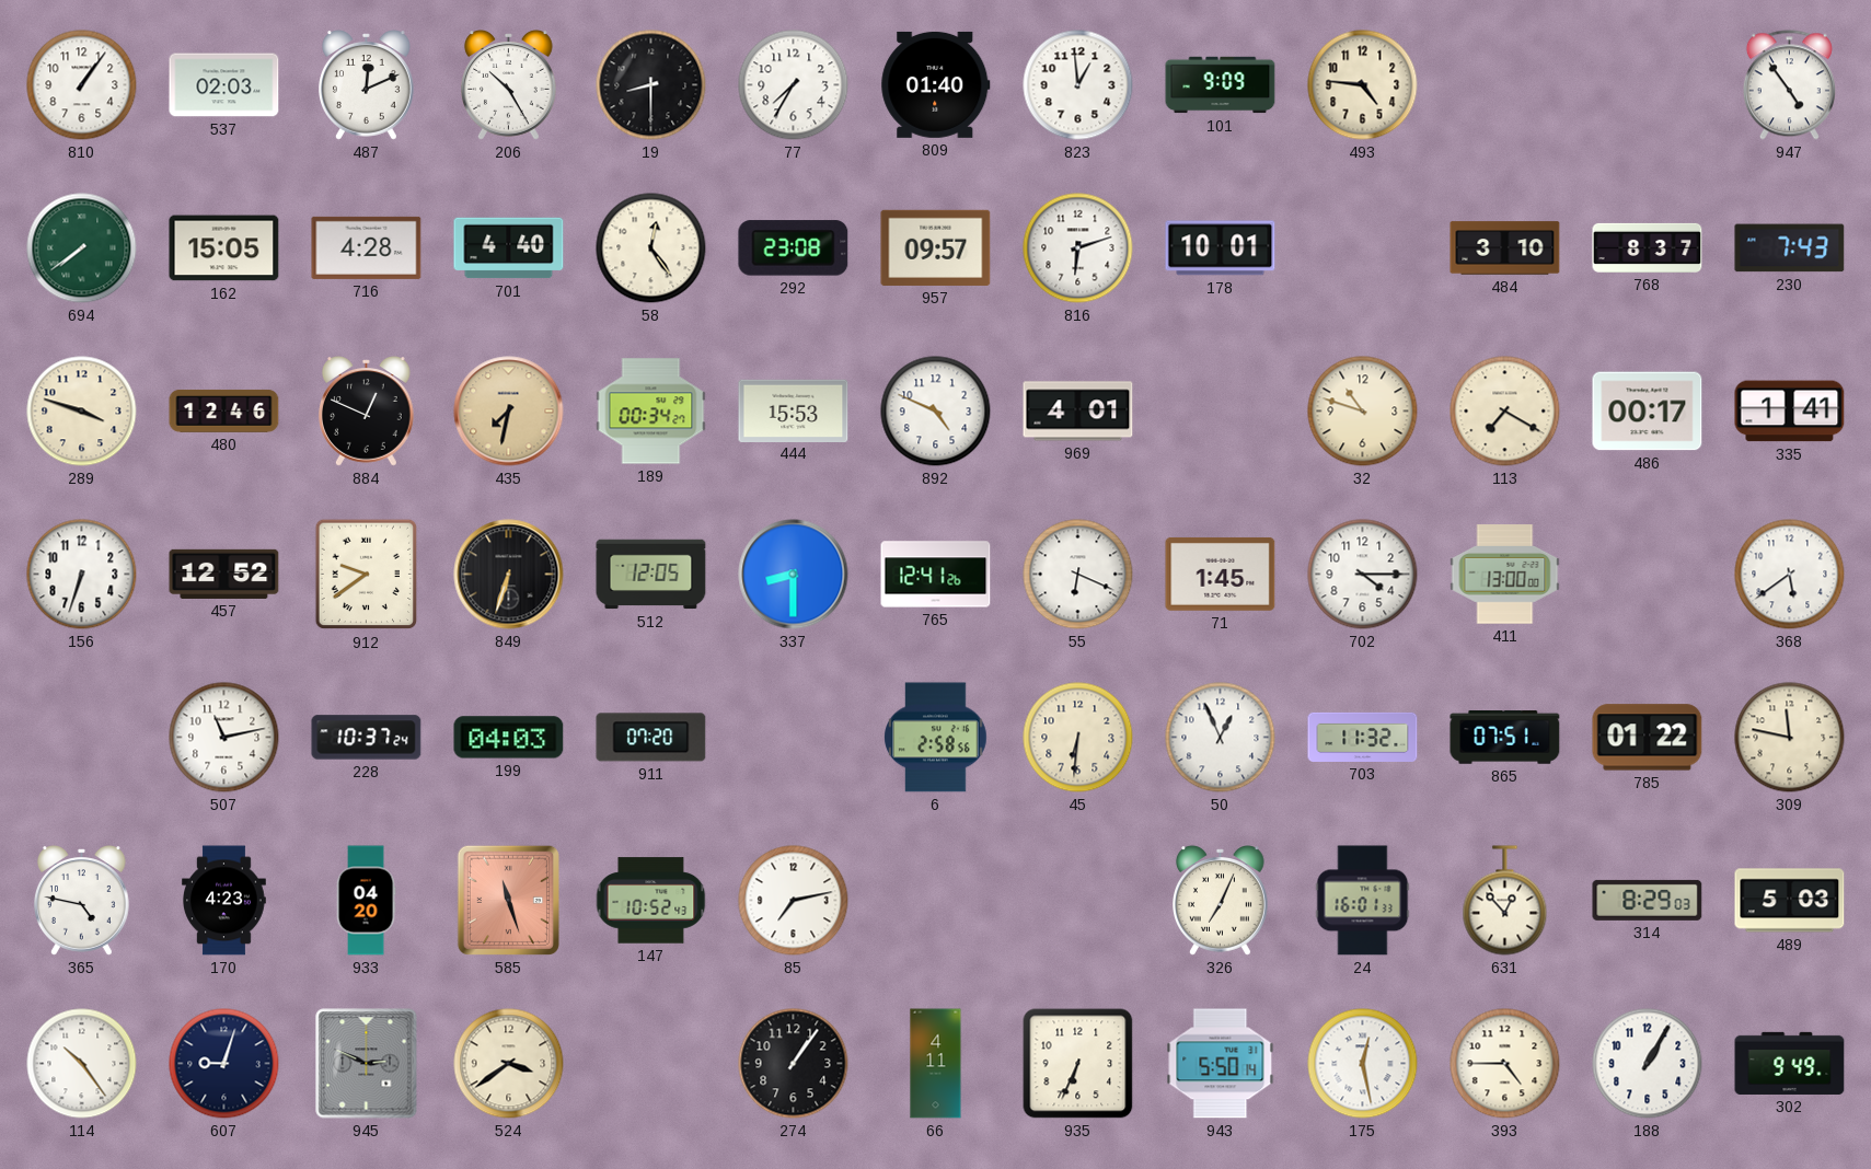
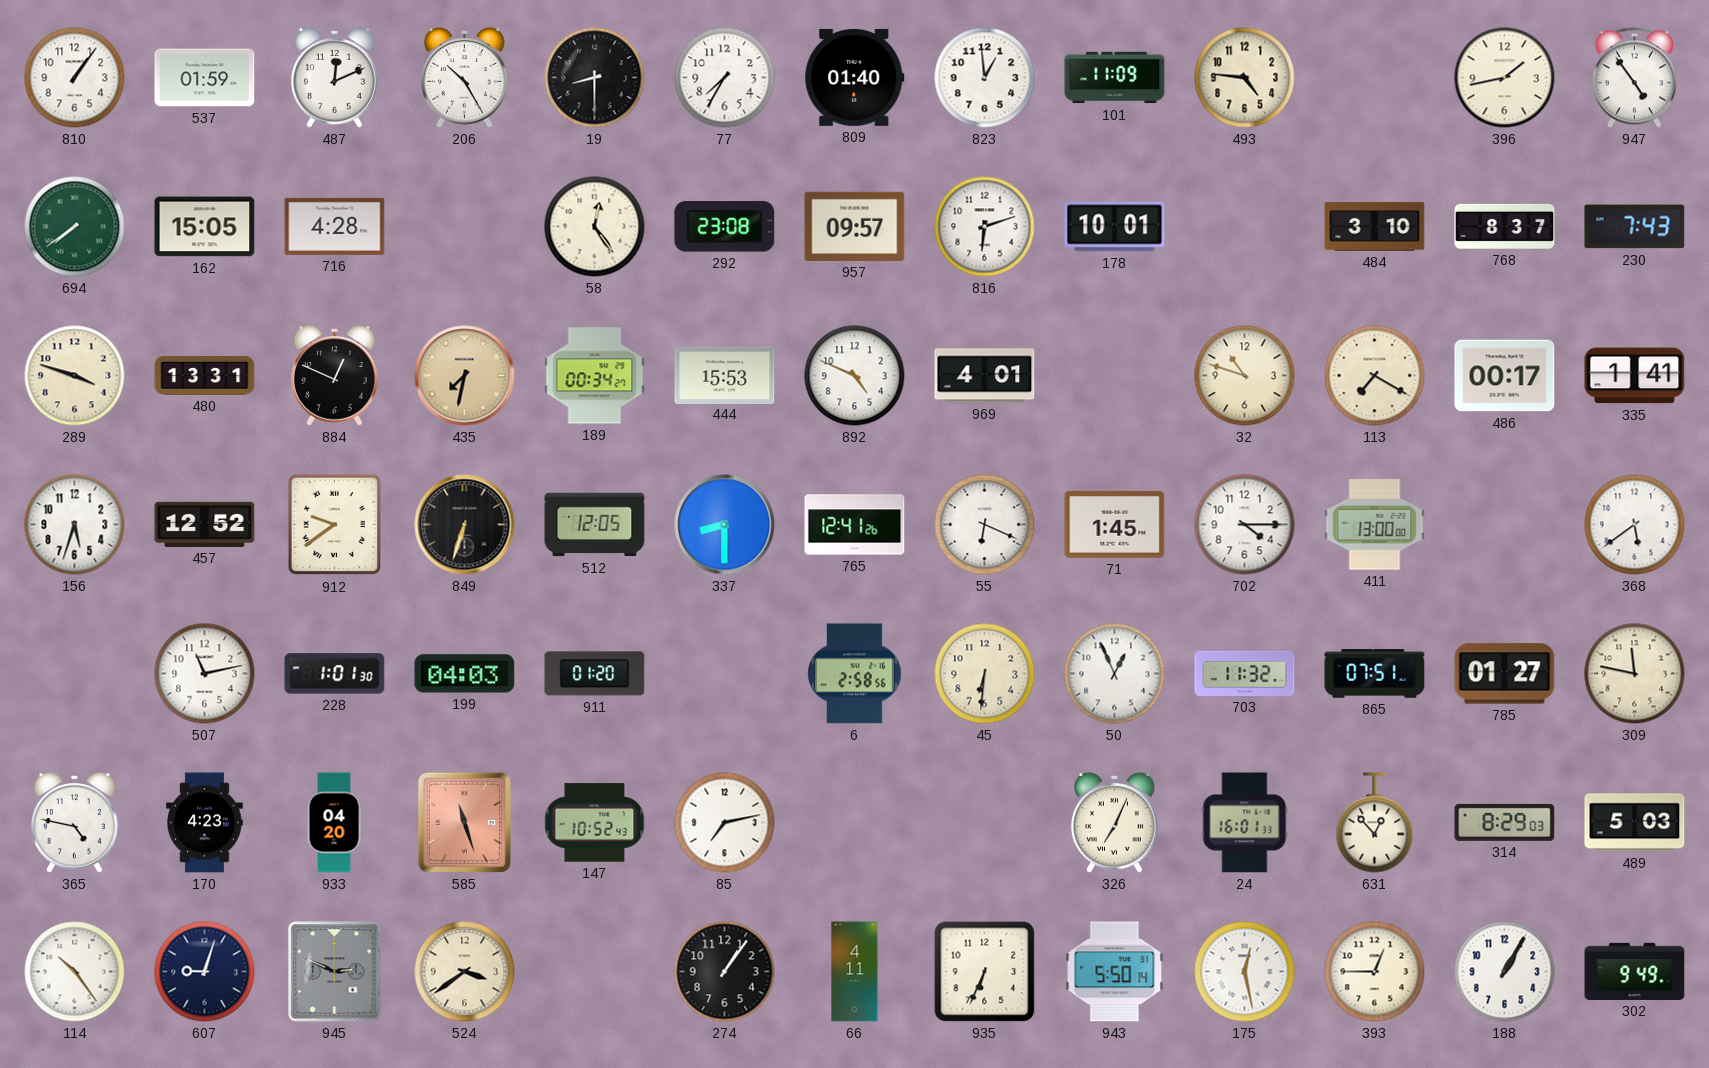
537: 02:03 -> 01:59 (205, 78)
101: 9:09 -> 11:09 (1115, 78)
396: none -> 1:43 (1505, 78)
701: 4:40 -> none (509, 248)
480: 12:46 -> 13:31 (205, 376)
156: 6:33 -> 5:33 (75, 525)
228: 10:37 -> 1:01 (335, 674)
911: 07:20 -> 01:20 (595, 674)
785: 01:22 -> 01:27 (1505, 674)
393: 4:45 -> 12:45 (1375, 972)
